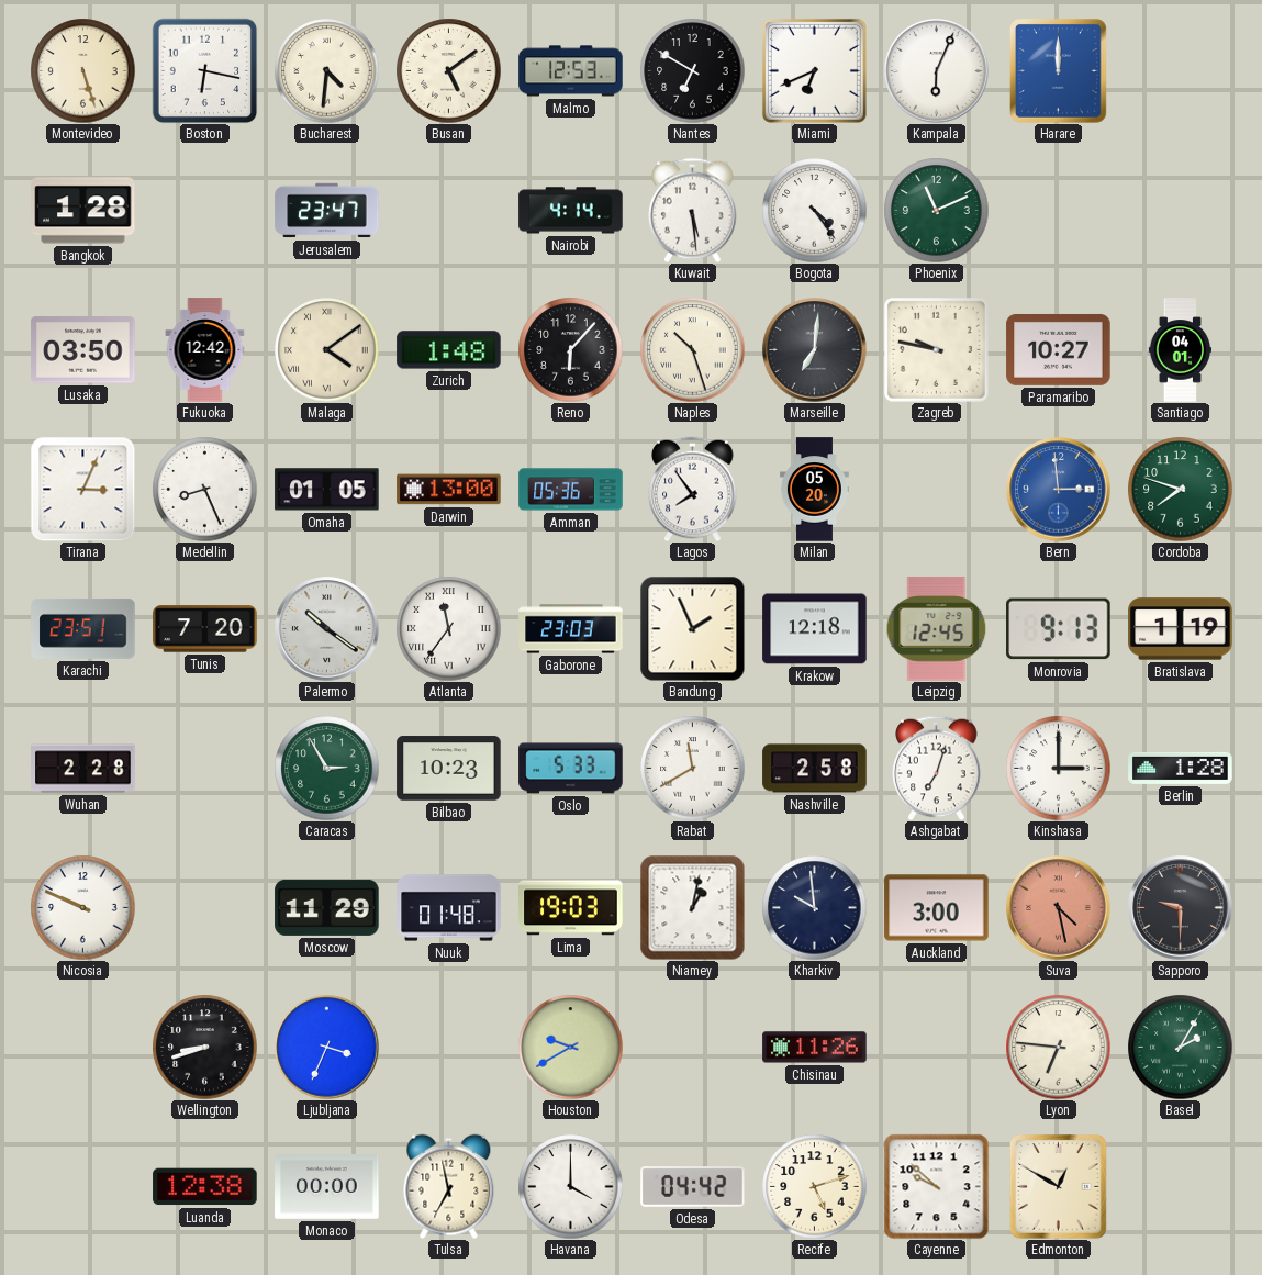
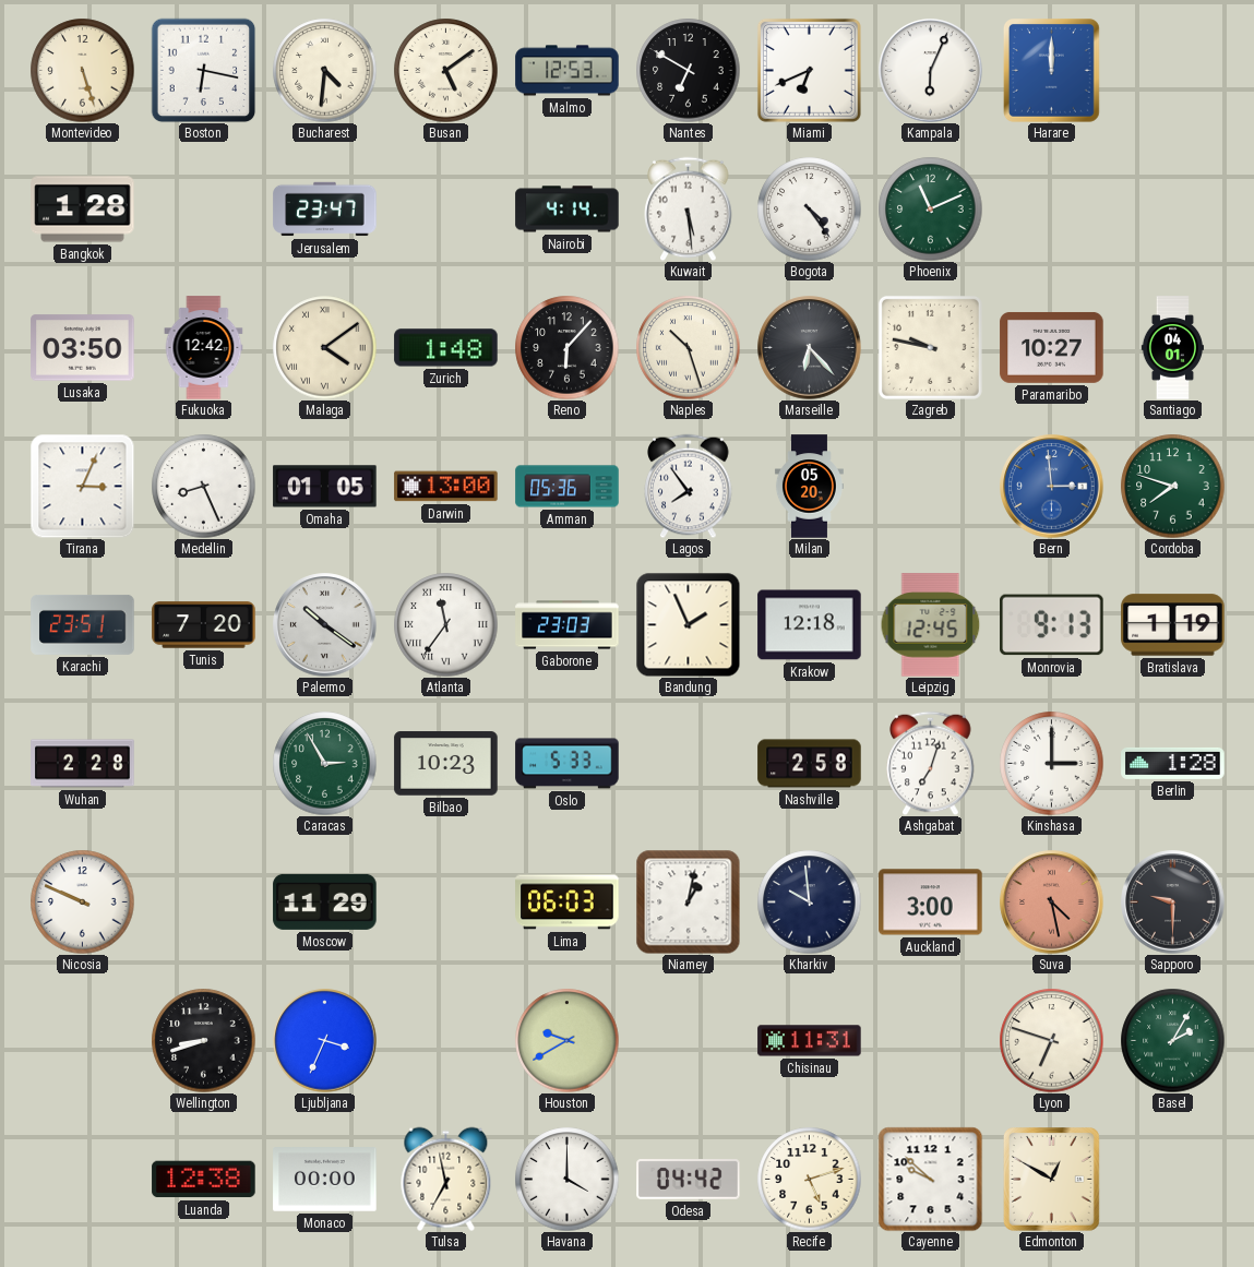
Marseille: 7:01 -> 6:23 (810, 348)
Rabat: 11:40 -> none (692, 768)
Nuuk: 01:48 -> none (449, 908)
Lima: 19:03 -> 06:03 (568, 903)
Chisinau: 11:26 -> 11:31 (810, 1041)
Lyon: 6:46 -> 6:48 (1051, 1040)
